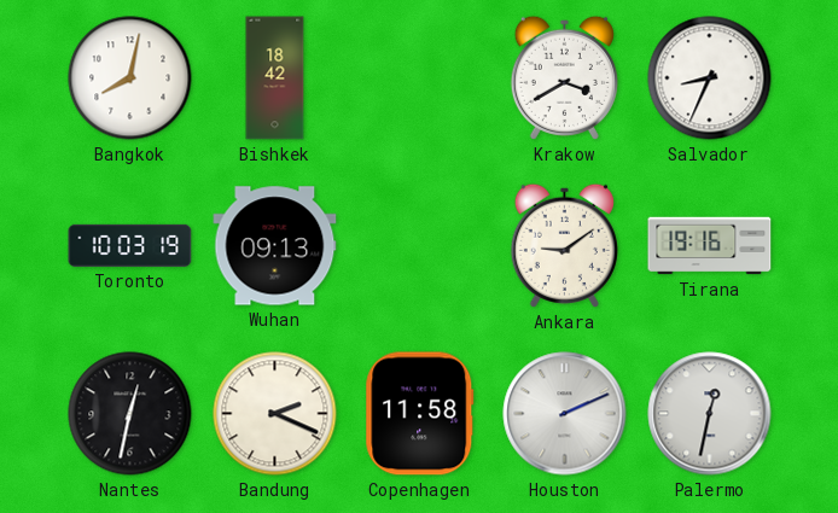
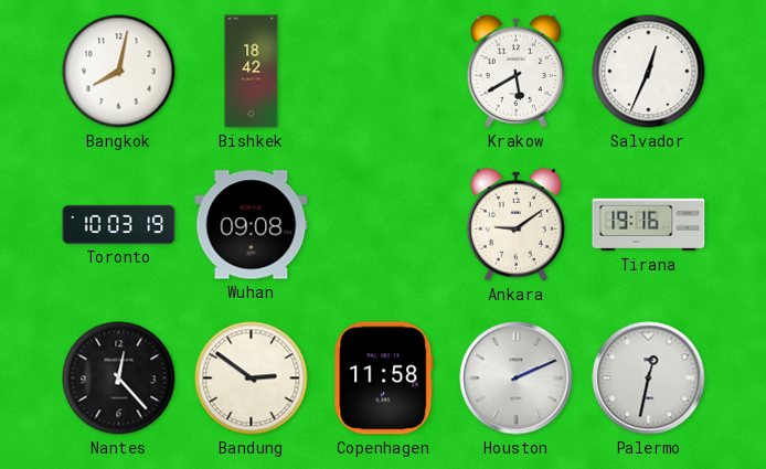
Krakow: 3:40 -> 5:40 (515, 71)
Salvador: 8:34 -> 12:34 (649, 72)
Wuhan: 09:13 -> 09:08 (252, 225)
Nantes: 12:32 -> 12:23 (119, 379)
Bandung: 2:19 -> 2:51 (252, 379)
